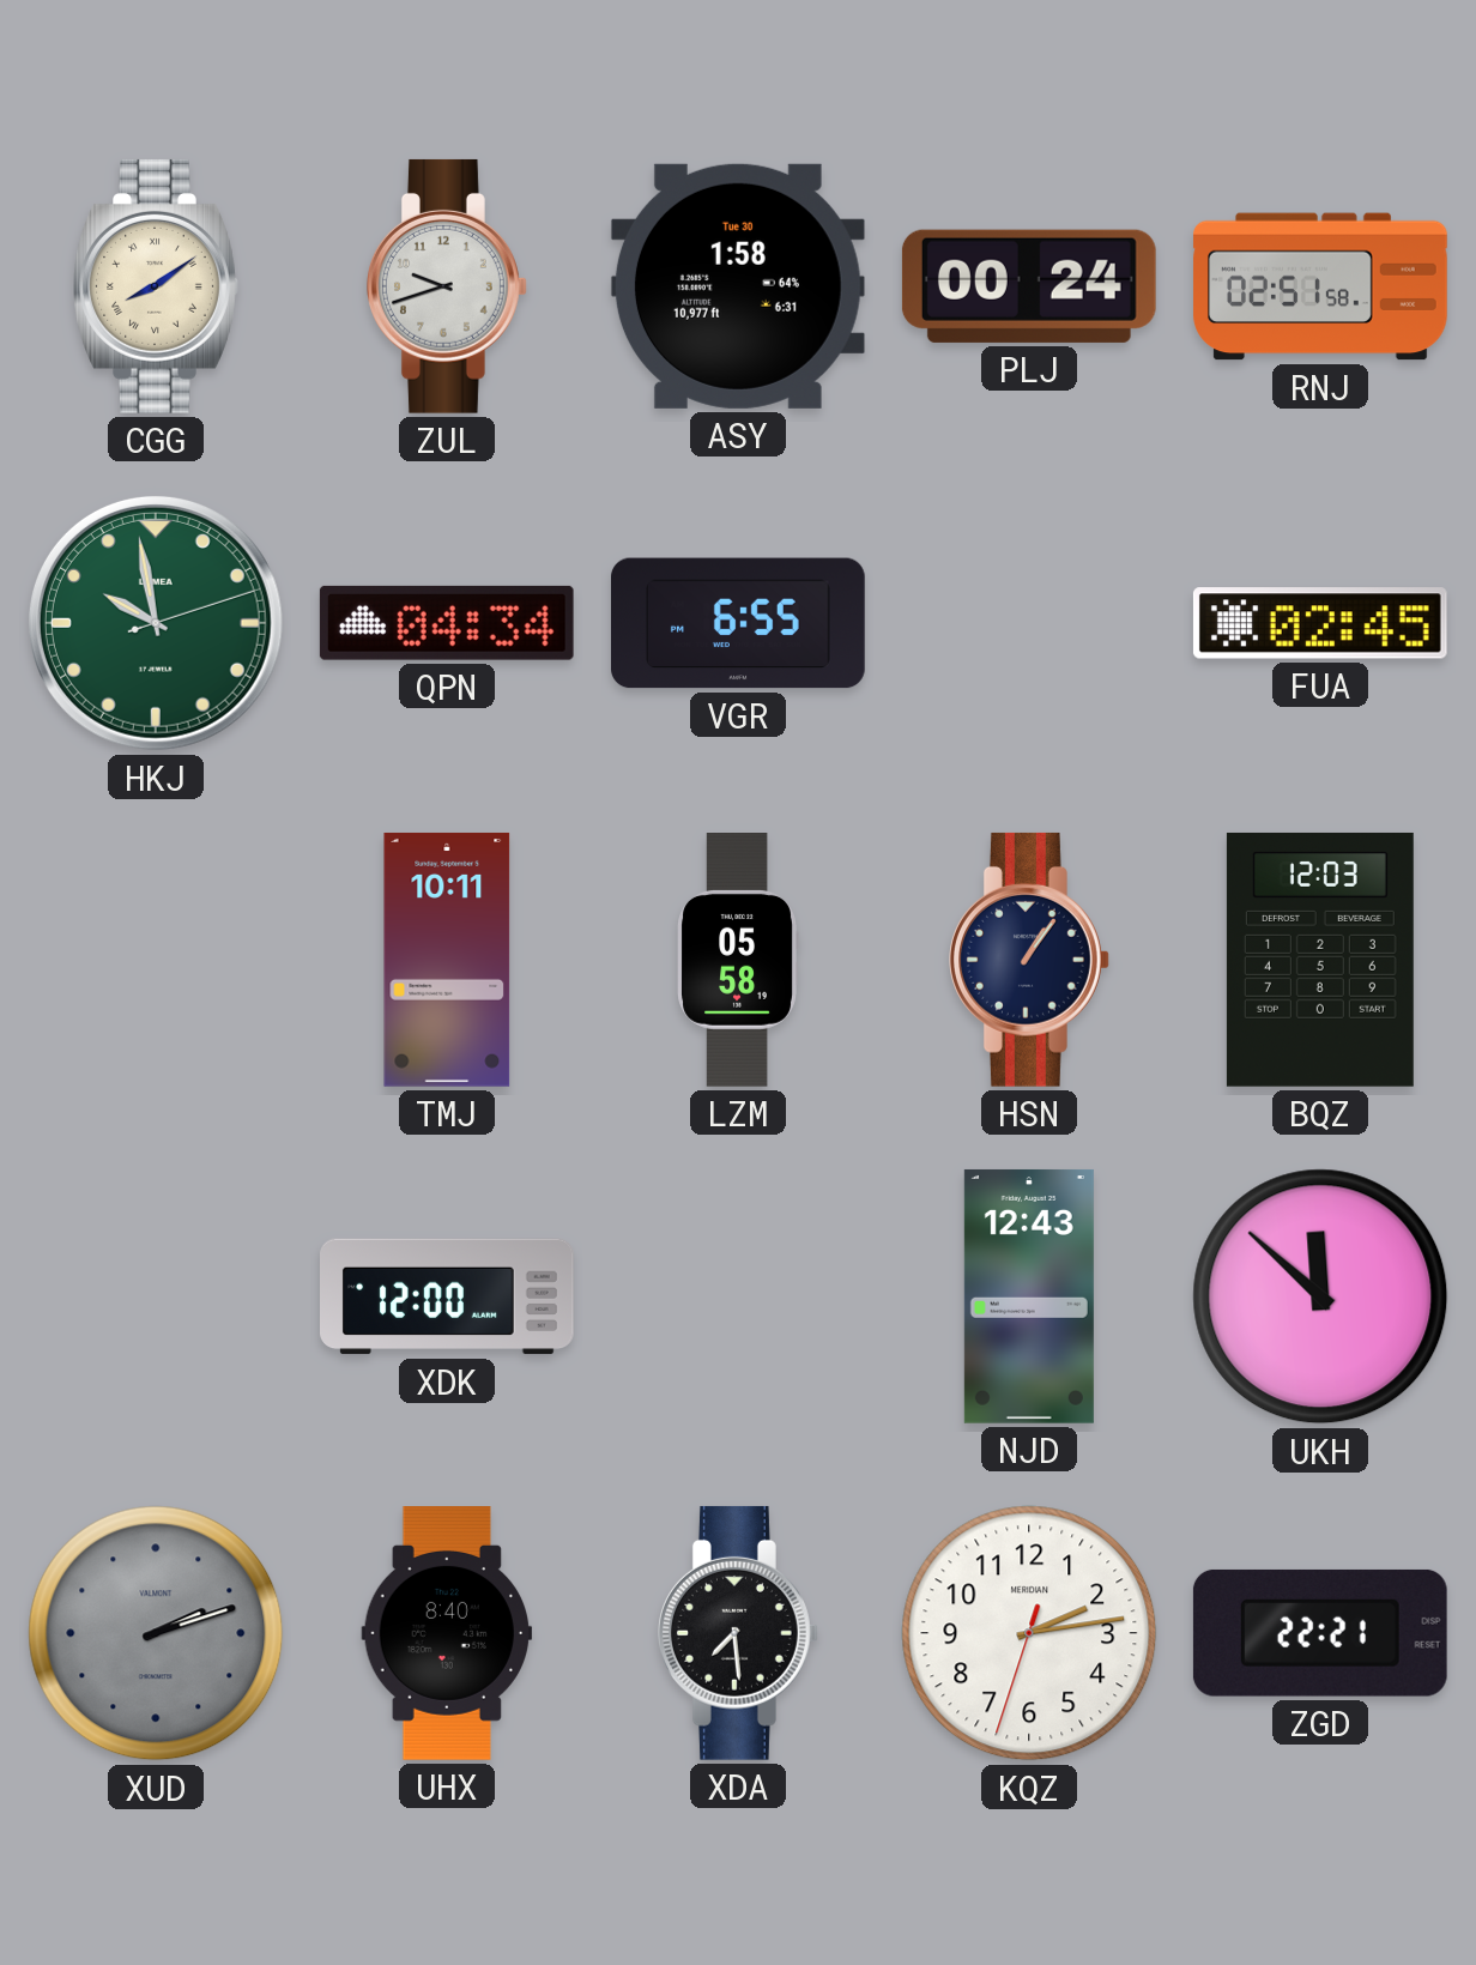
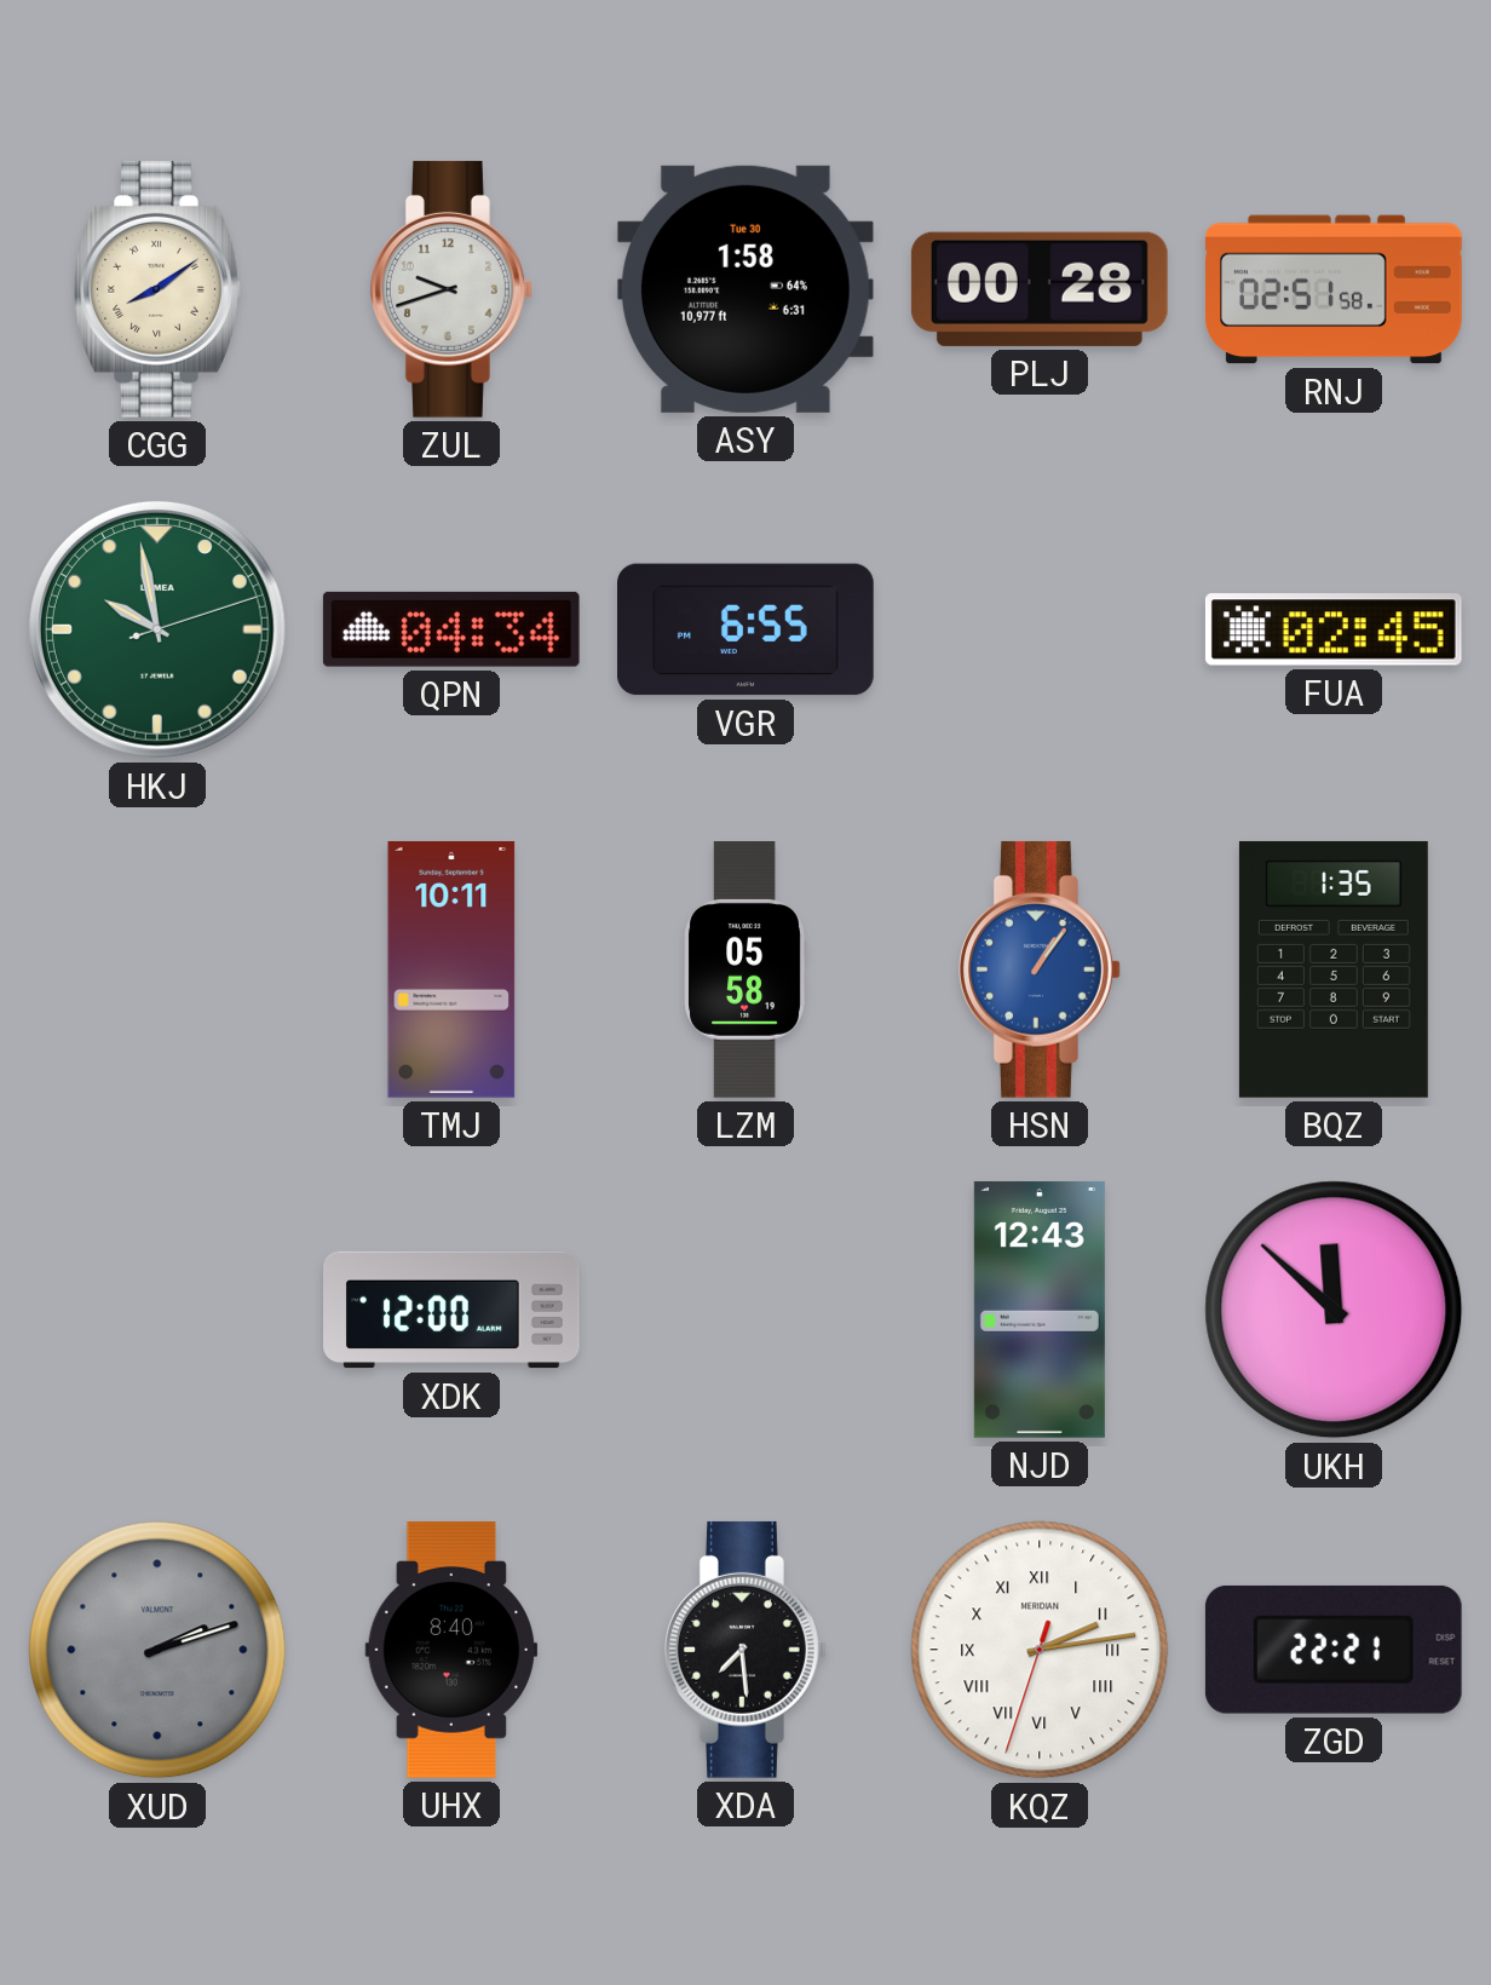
PLJ: 00:24 -> 00:28 (1040, 289)
HSN dial: navy -> blue (1041, 970)
BQZ: 12:03 -> 1:35 (1334, 970)
KQZ numerals: Arabic -> Roman (1040, 1650)
